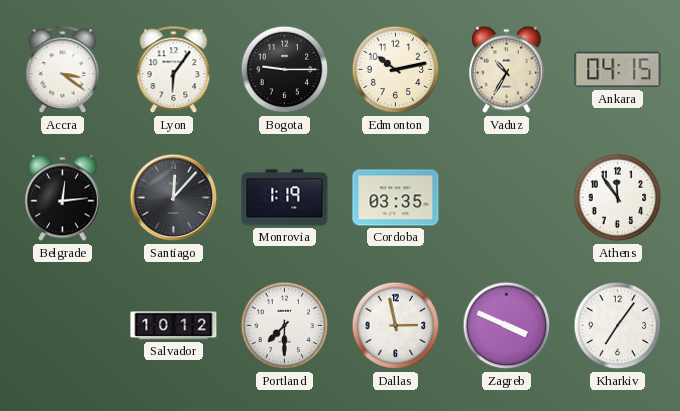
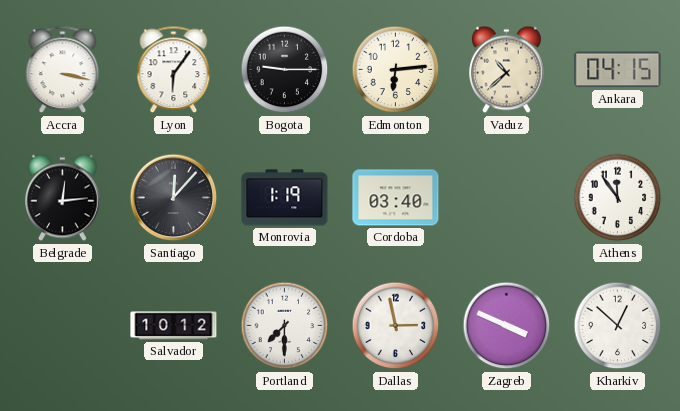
Accra: 3:21 -> 3:17 (63, 70)
Edmonton: 10:13 -> 6:14 (396, 70)
Vaduz: 10:35 -> 10:38 (507, 70)
Cordoba: 03:35 -> 03:40 (396, 198)
Kharkiv: 7:06 -> 12:52 (618, 326)
